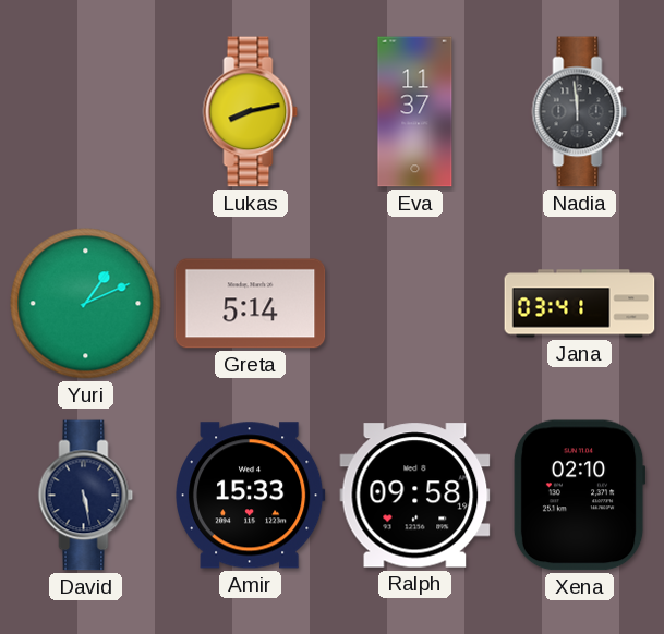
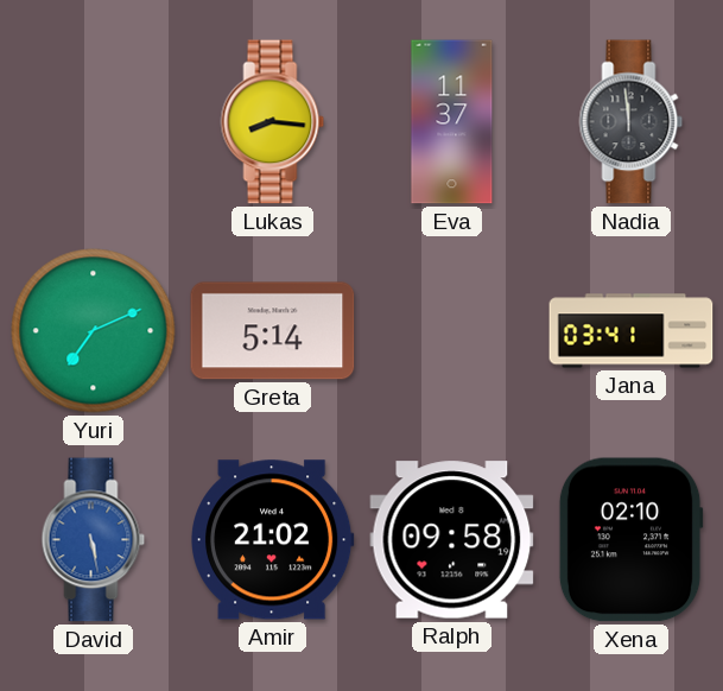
Lukas: 8:13 -> 8:16 (273, 122)
Yuri: 1:11 -> 7:11 (94, 331)
David dial: navy -> blue (94, 540)
Amir: 15:33 -> 21:02 (273, 540)
